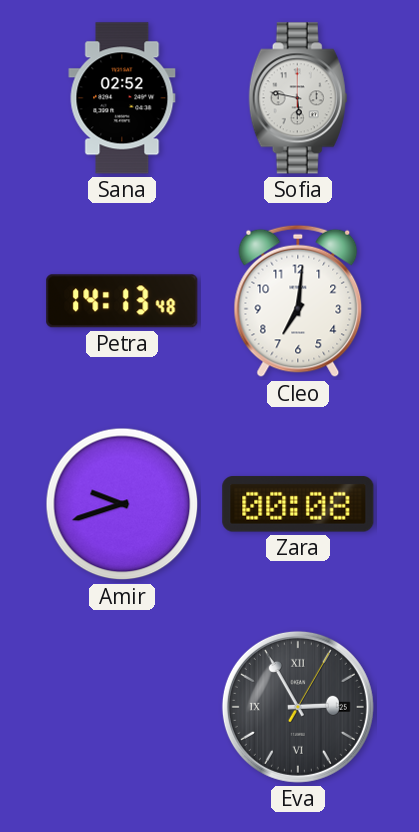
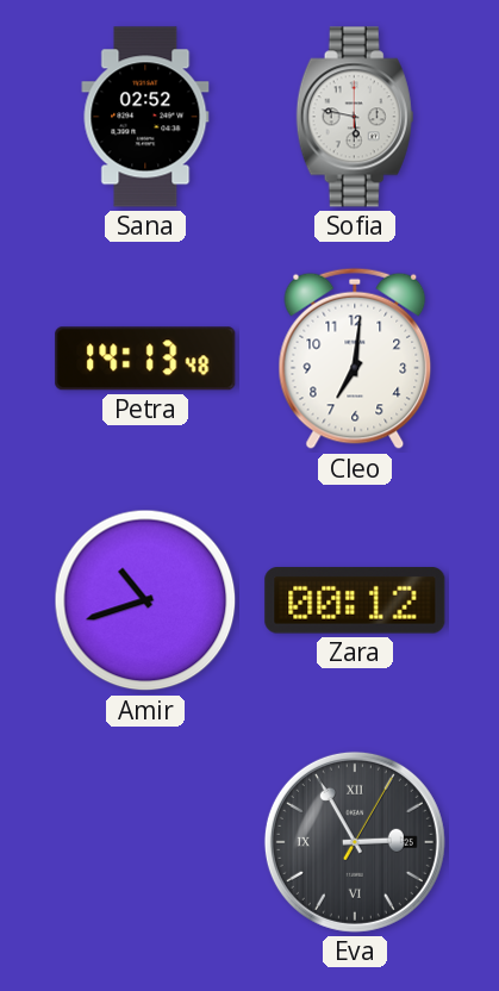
Amir: 9:42 -> 10:42 (145, 600)
Zara: 00:08 -> 00:12 (355, 600)
